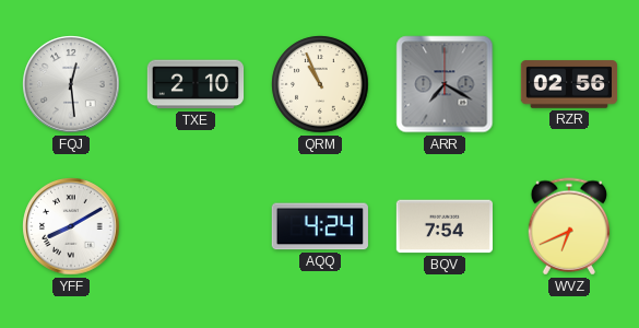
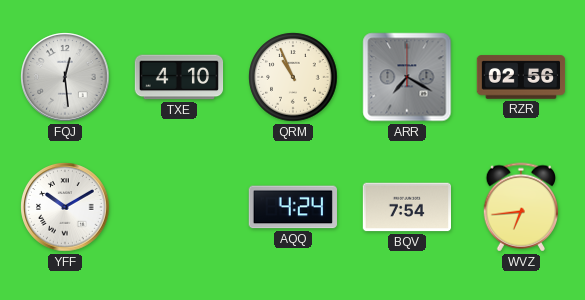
TXE: 2:10 -> 4:10 (179, 77)
YFF: 8:10 -> 10:10 (65, 207)
WVZ: 6:41 -> 6:44 (520, 207)
